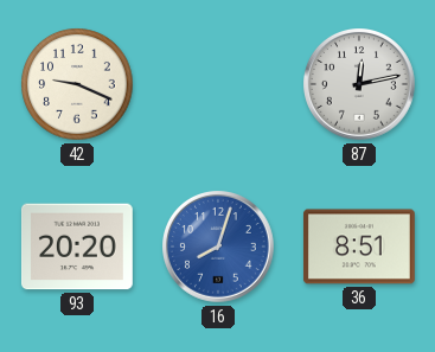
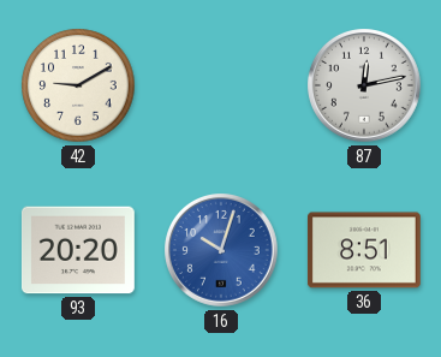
42: 9:19 -> 9:10 (78, 85)
16: 8:03 -> 10:03 (222, 251)
